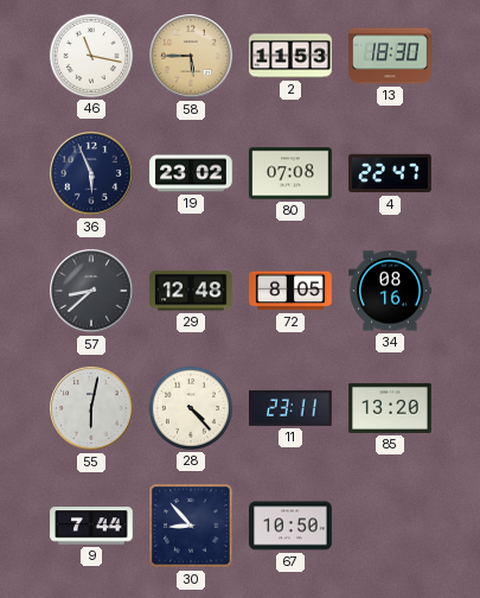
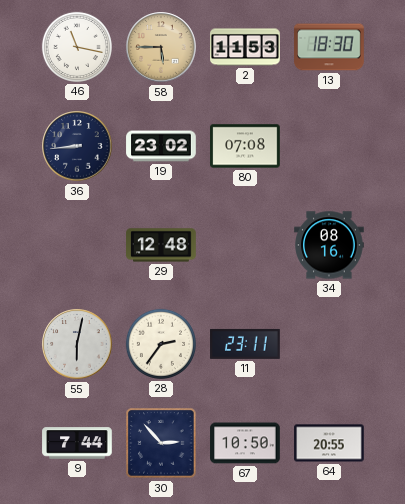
36: 5:56 -> 8:44 (77, 146)
4: 22:47 -> none (390, 173)
57: 8:38 -> none (91, 291)
72: 8:05 -> none (290, 291)
28: 4:23 -> 2:36 (161, 344)
85: 13:20 -> none (390, 408)
30: 8:53 -> 2:53 (161, 443)
64: none -> 20:55 (329, 443)
